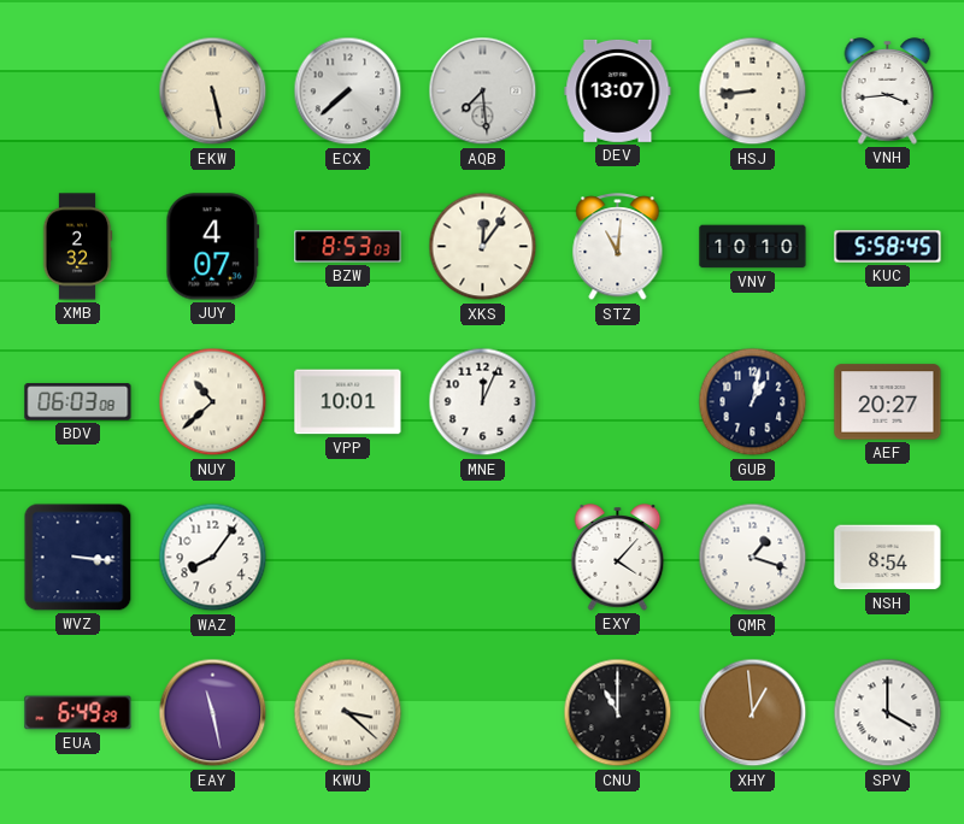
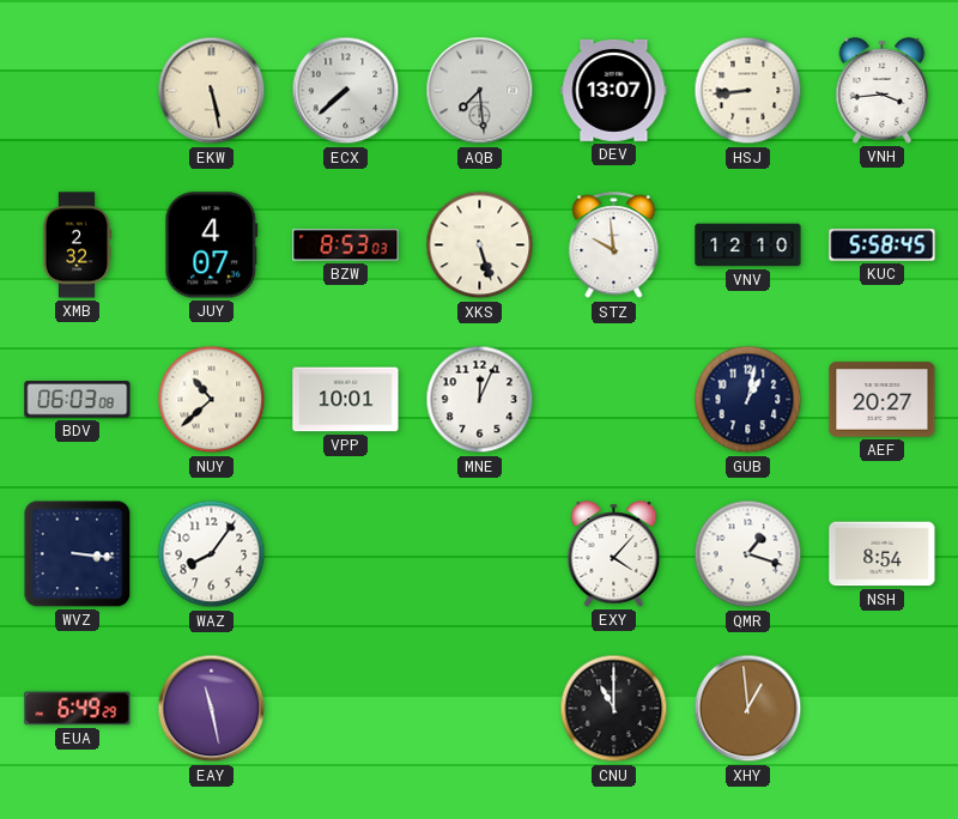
XKS: 12:06 -> 5:27 (480, 245)
STZ: 11:01 -> 9:59 (614, 245)
VNV: 10:10 -> 12:10 (748, 245)
KWU: 3:22 -> none (348, 713)
SPV: 4:00 -> none (888, 713)
